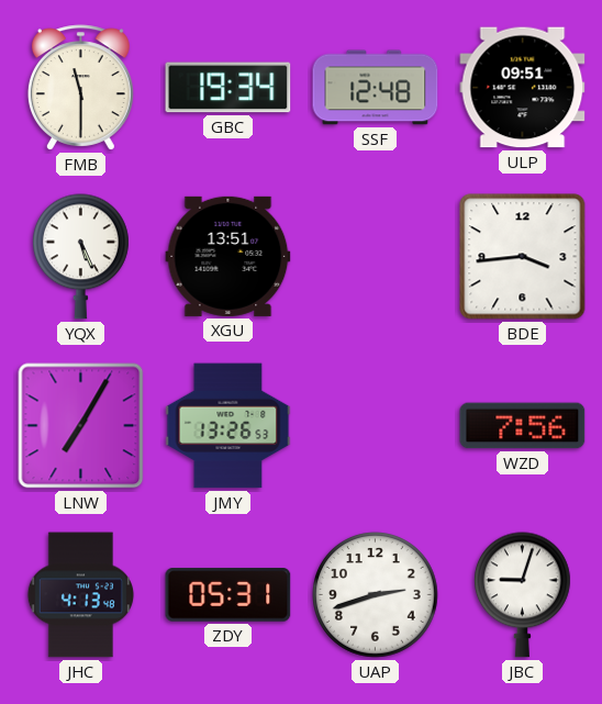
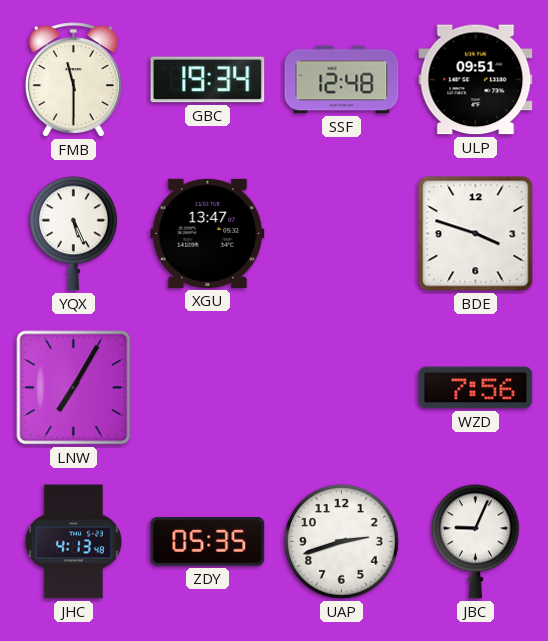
XGU: 13:51 -> 13:47 (208, 233)
BDE: 3:44 -> 3:48 (476, 234)
JMY: 13:26 -> none (228, 426)
ZDY: 05:31 -> 05:35 (208, 542)
JBC: 9:03 -> 9:04 (475, 542)
